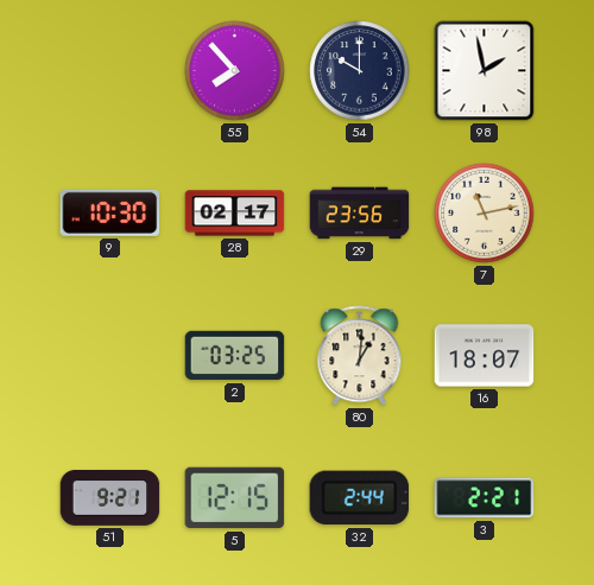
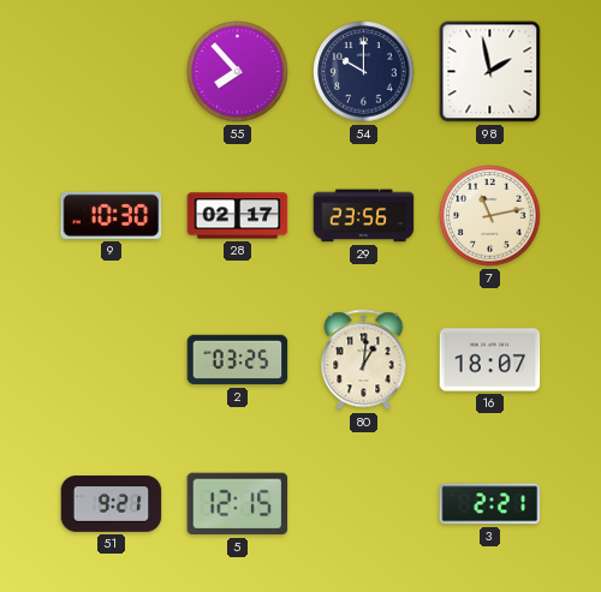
32: 2:44 -> none (360, 498)
